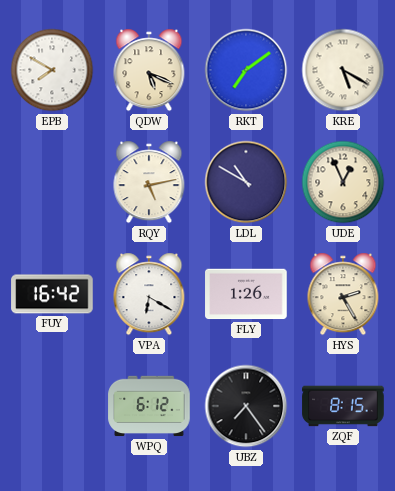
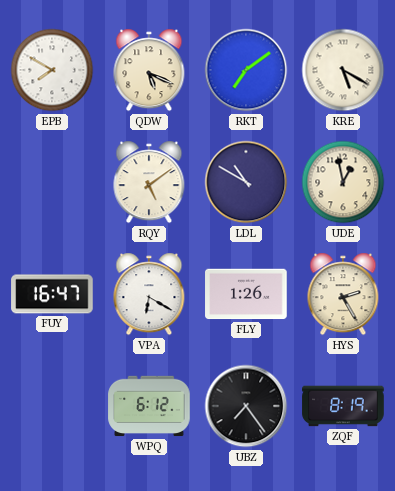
RQY: 5:13 -> 5:09 (149, 182)
UDE: 12:56 -> 12:58 (343, 182)
FUY: 16:42 -> 16:47 (52, 294)
ZQF: 8:15 -> 8:19 (343, 406)
